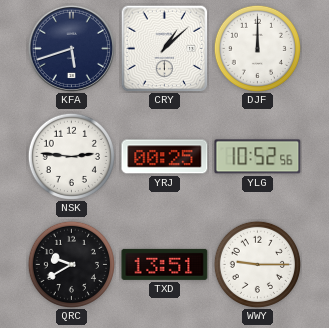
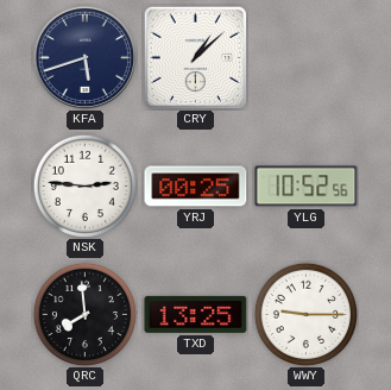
DJF: 12:00 -> none (257, 48)
QRC: 9:40 -> 7:59 (84, 314)
TXD: 13:51 -> 13:25 (196, 314)
